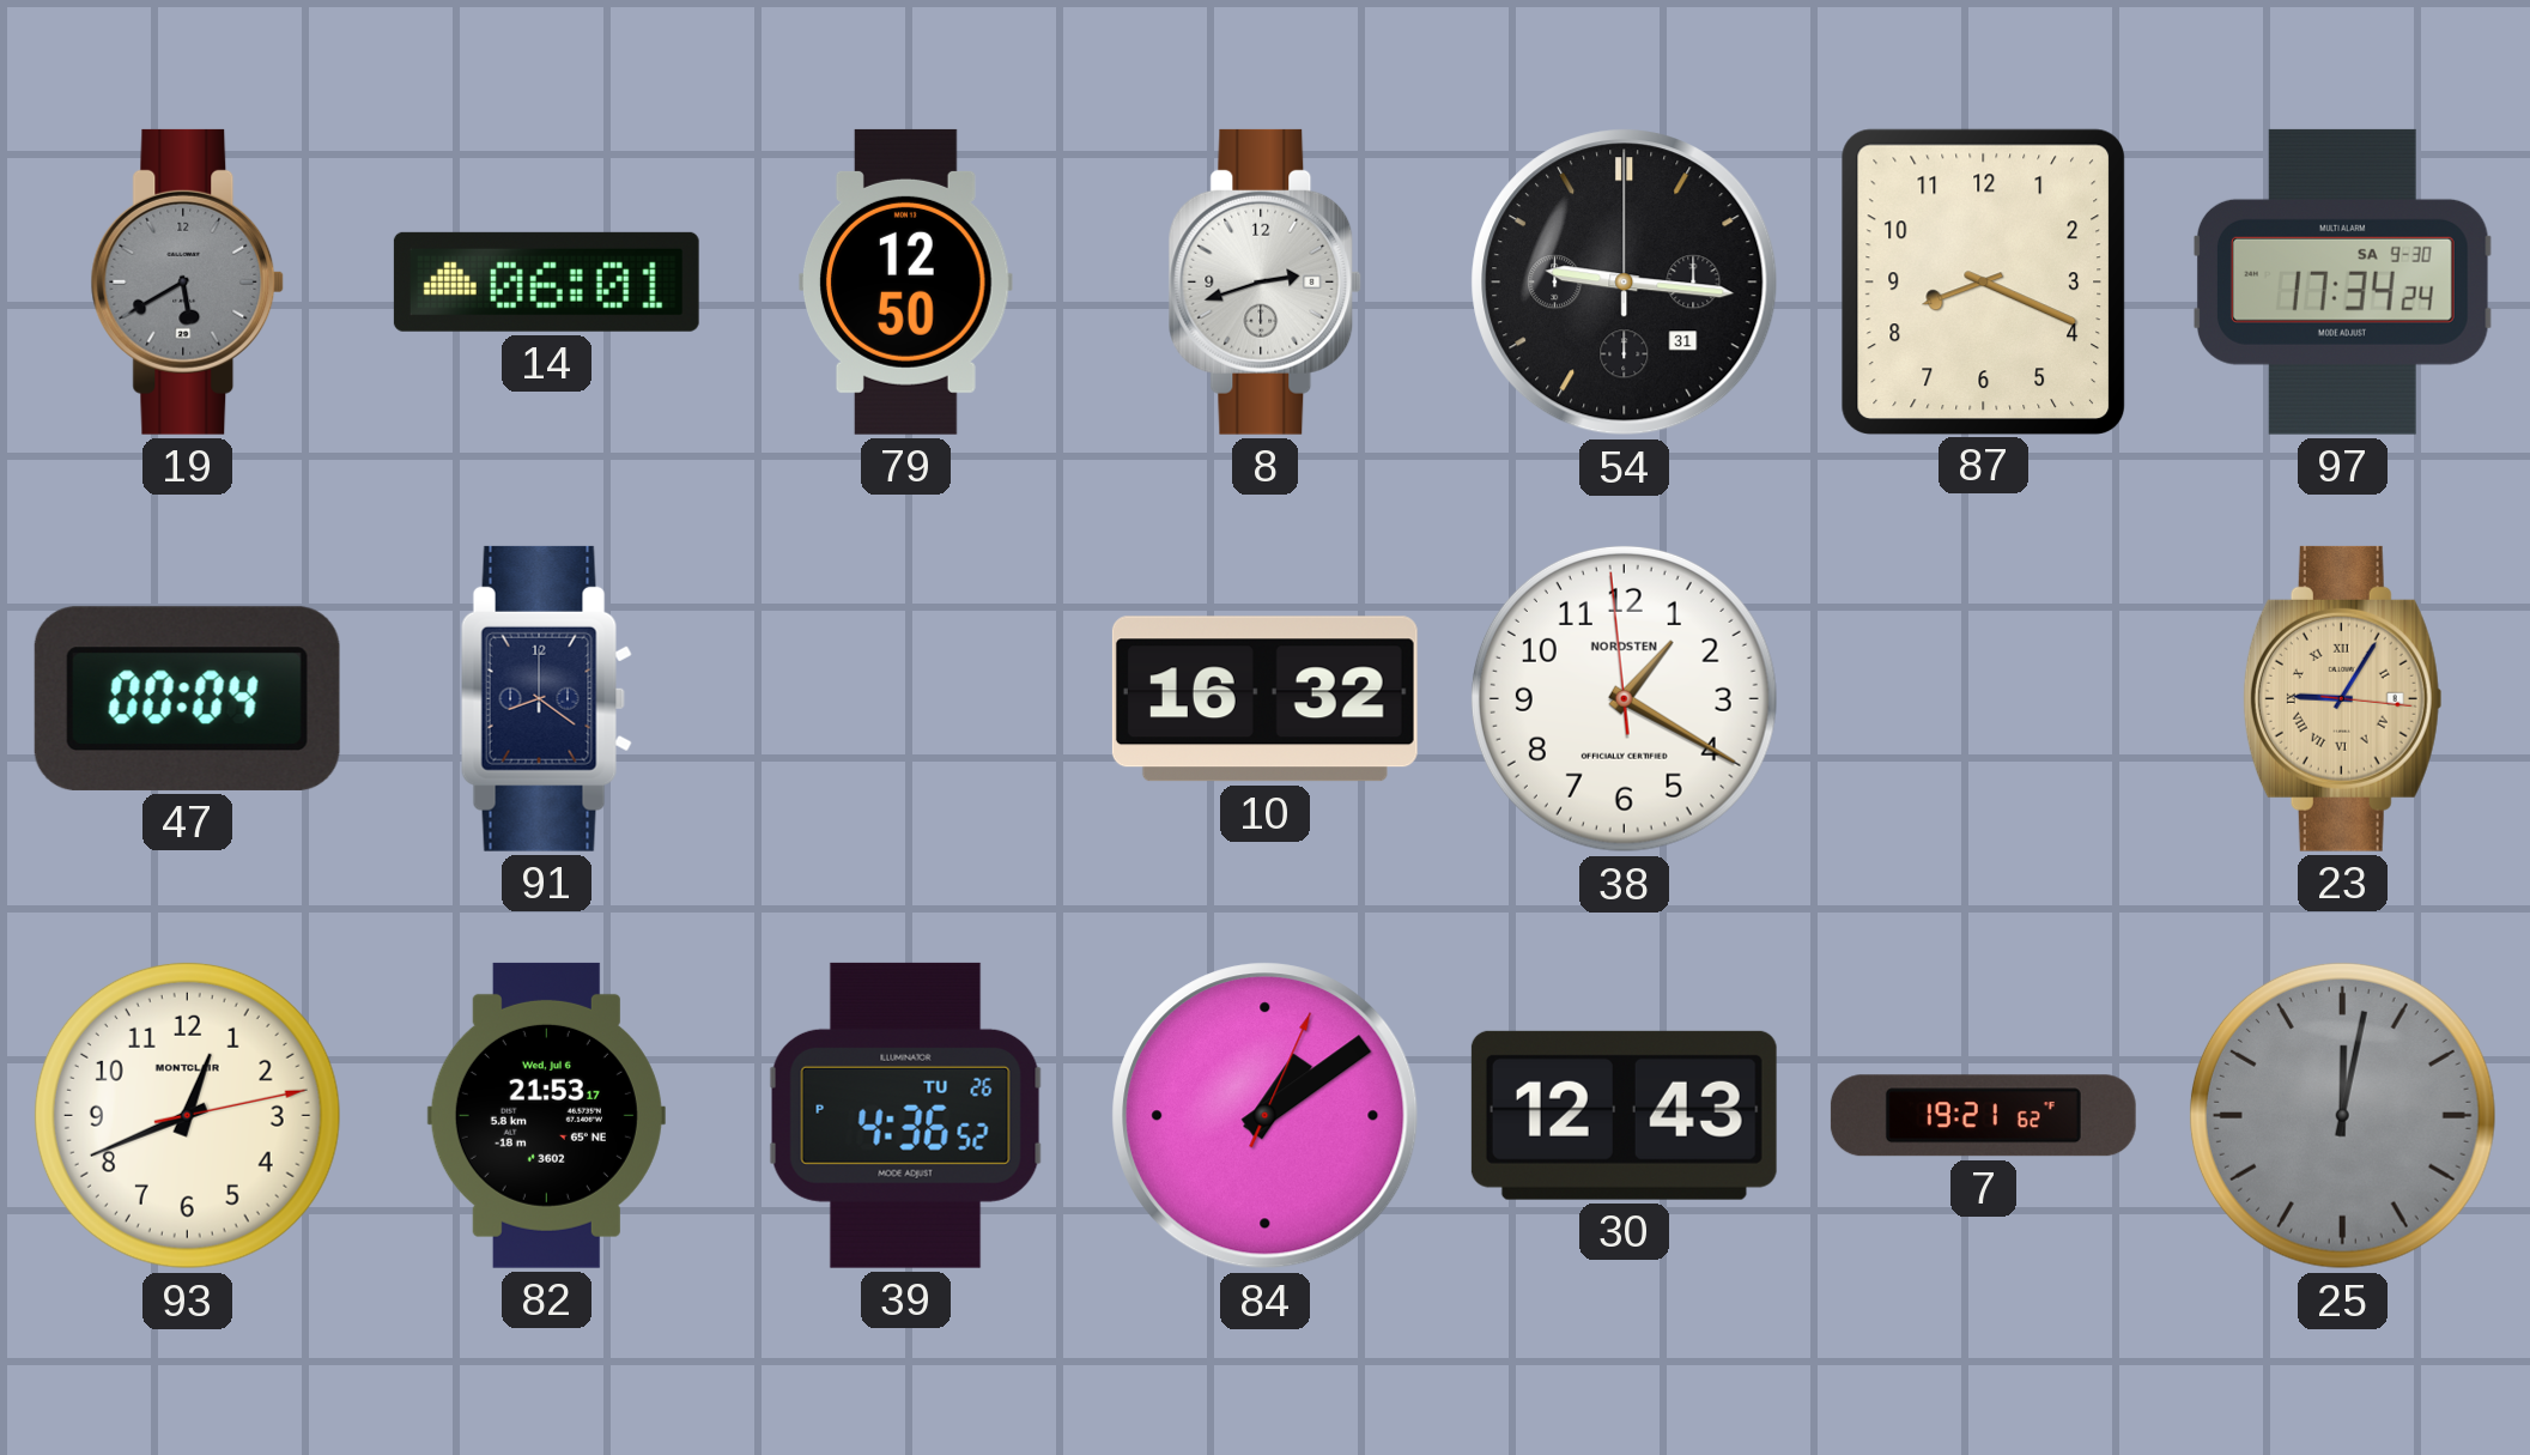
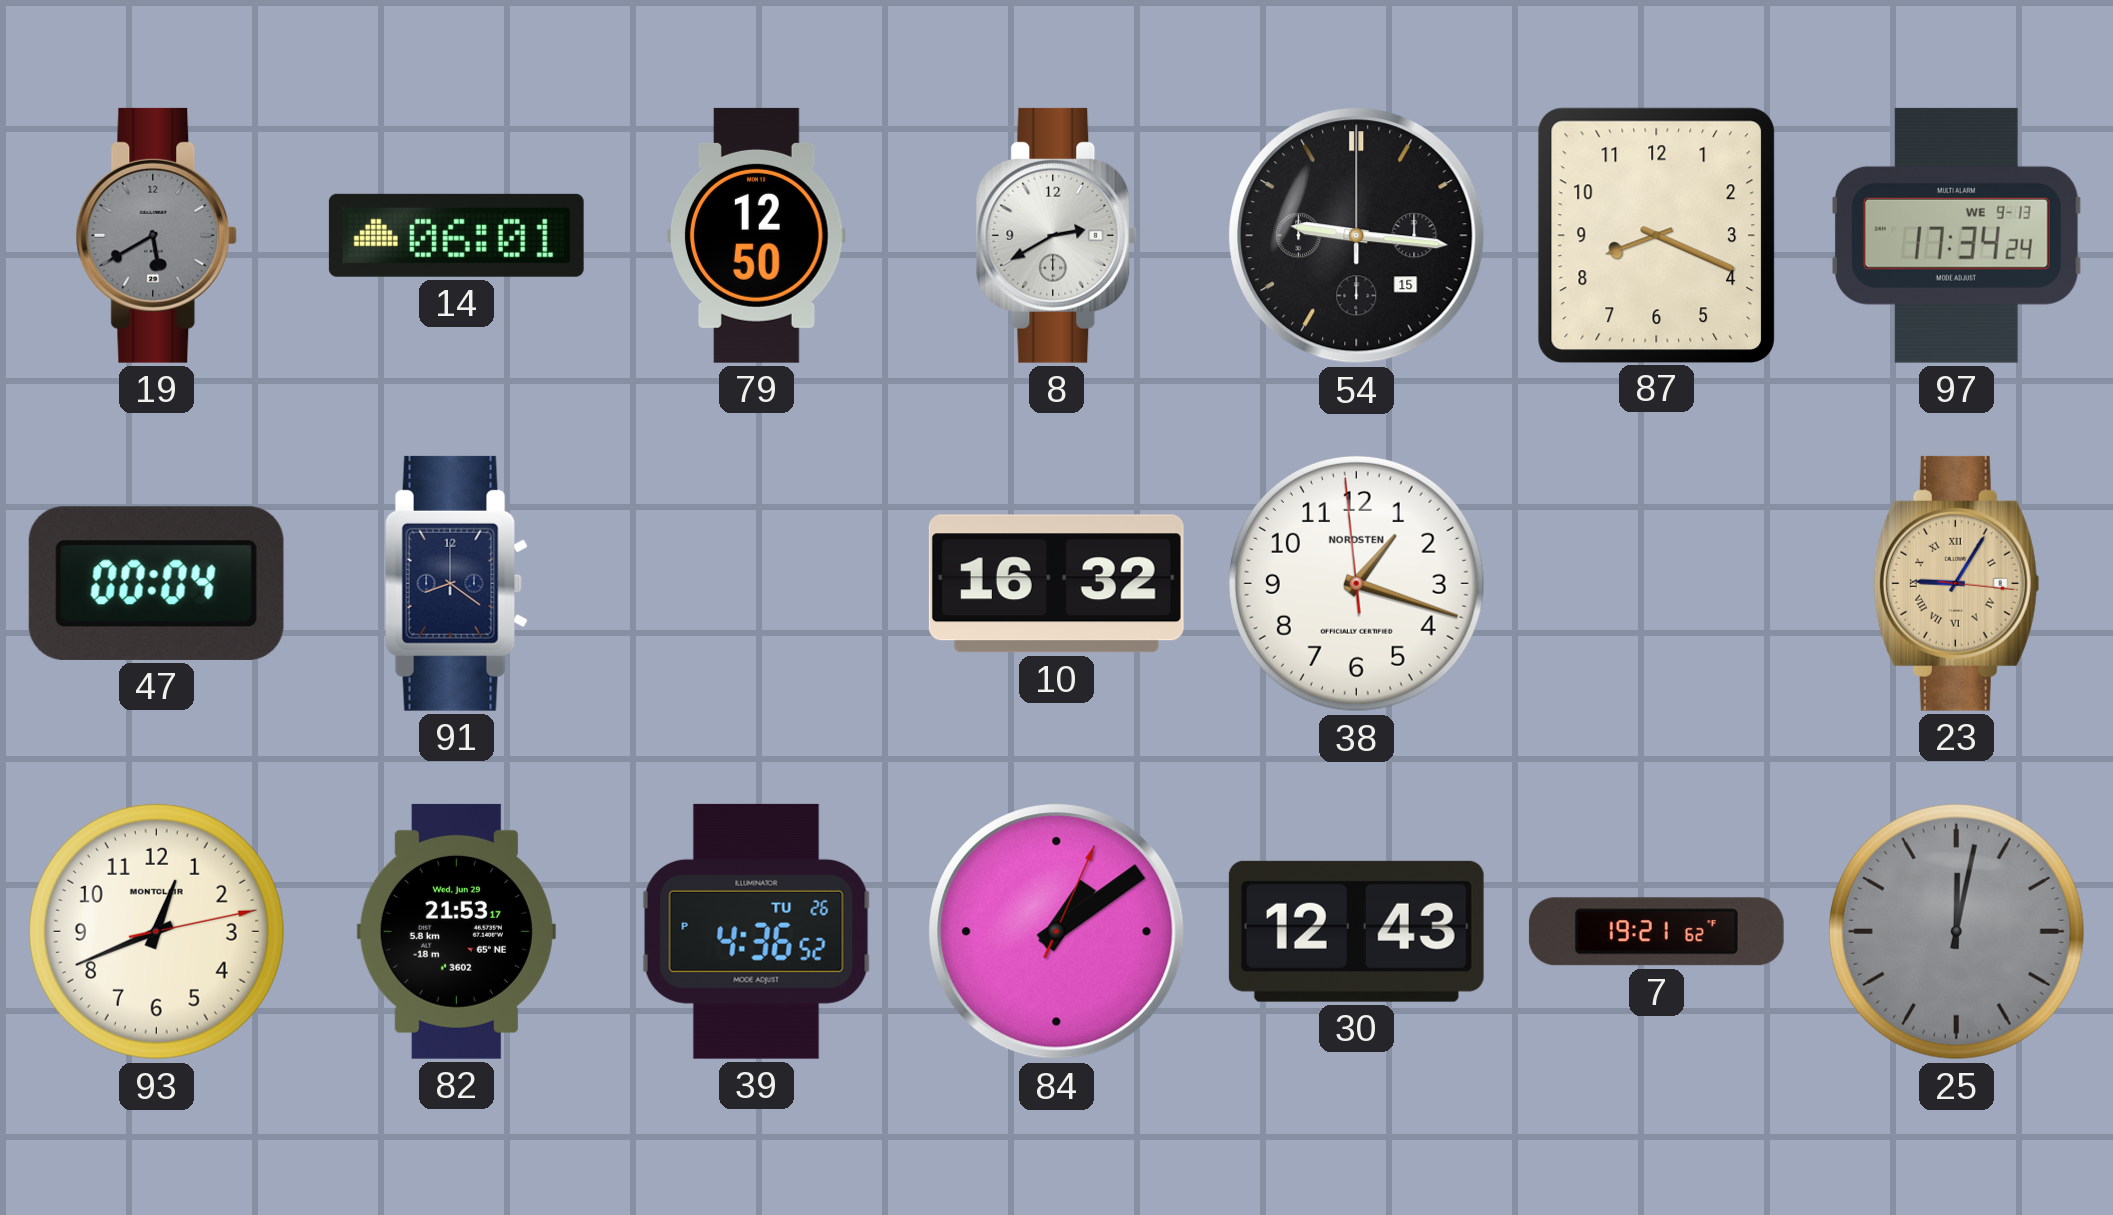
8: 2:42 -> 2:40 (1057, 235)
54 date: 31 -> 15 (1357, 236)
97 date: SA 9-30 -> WE 9-13 (1956, 235)
38: 1:19 -> 1:17 (1356, 583)
82 date: Wed, Jul 6 -> Wed, Jun 29 (456, 931)
